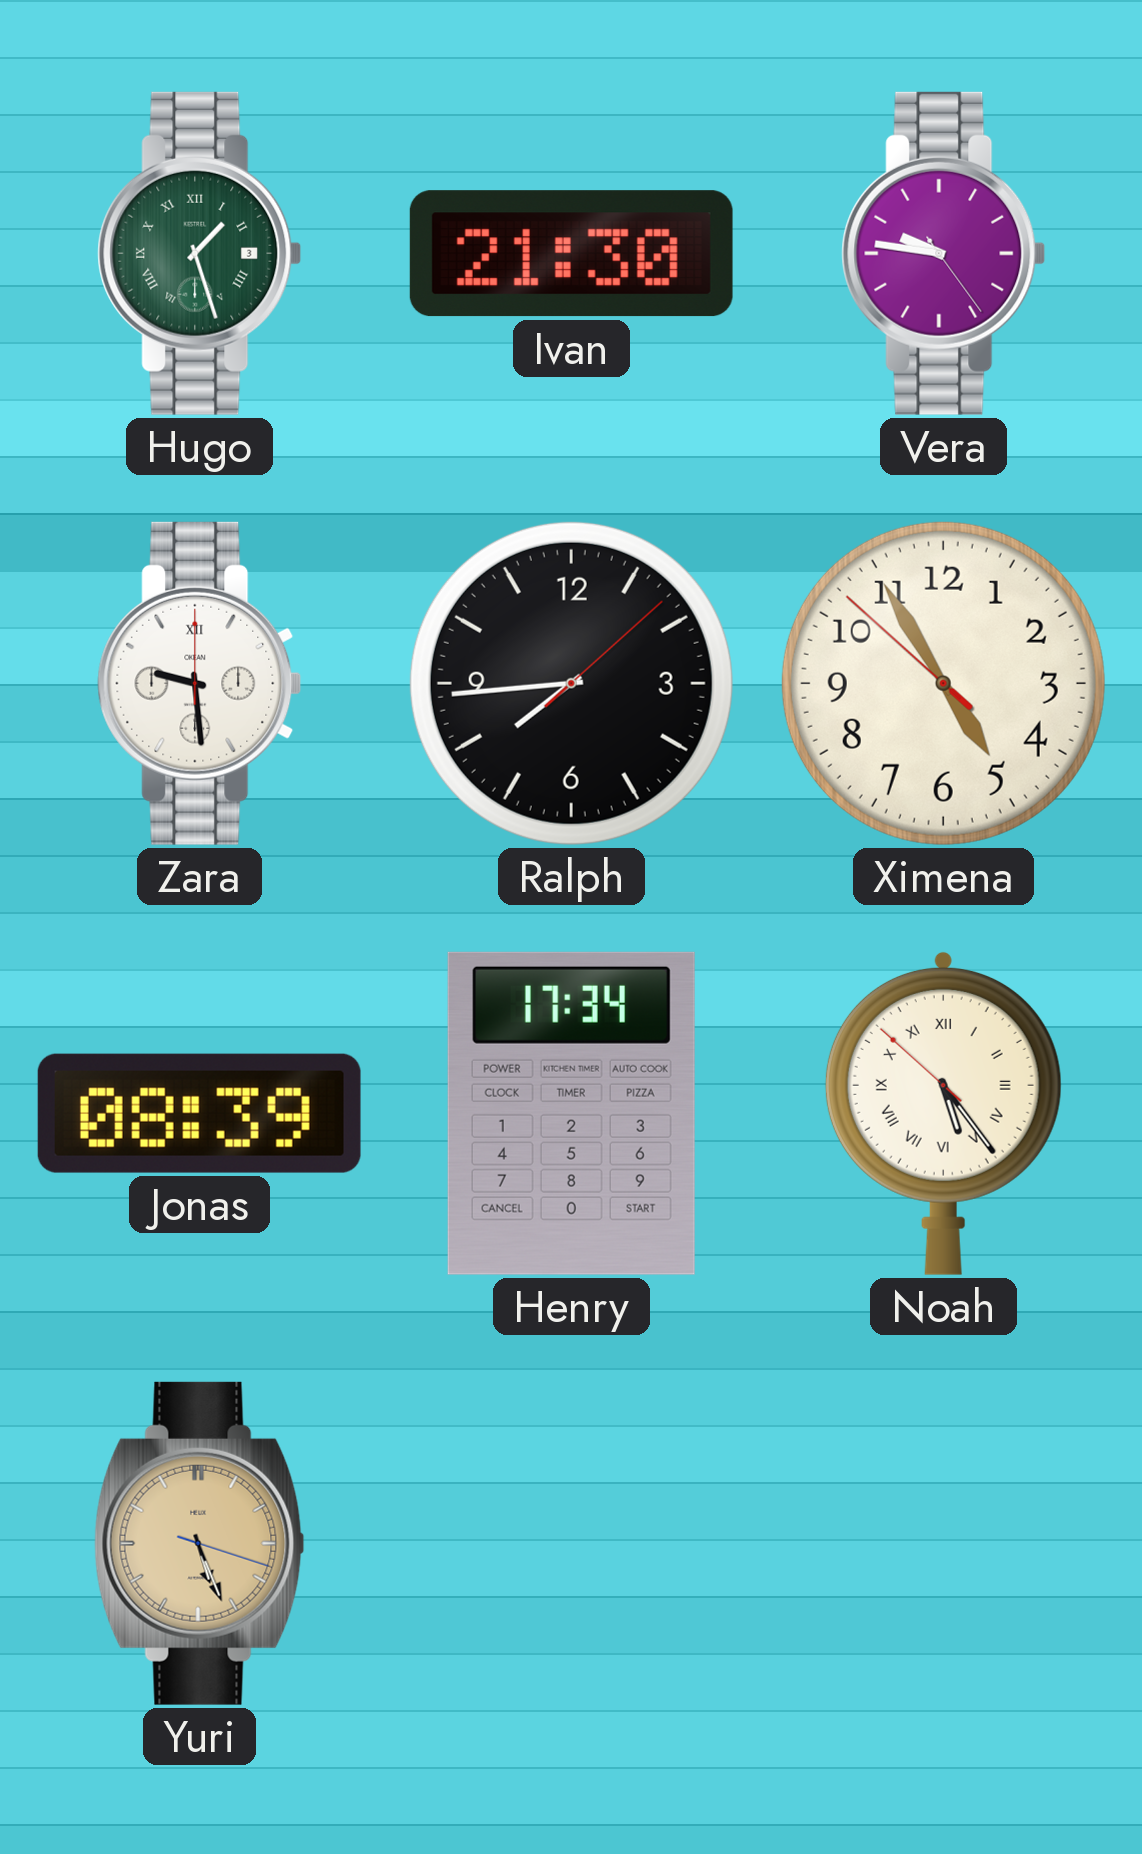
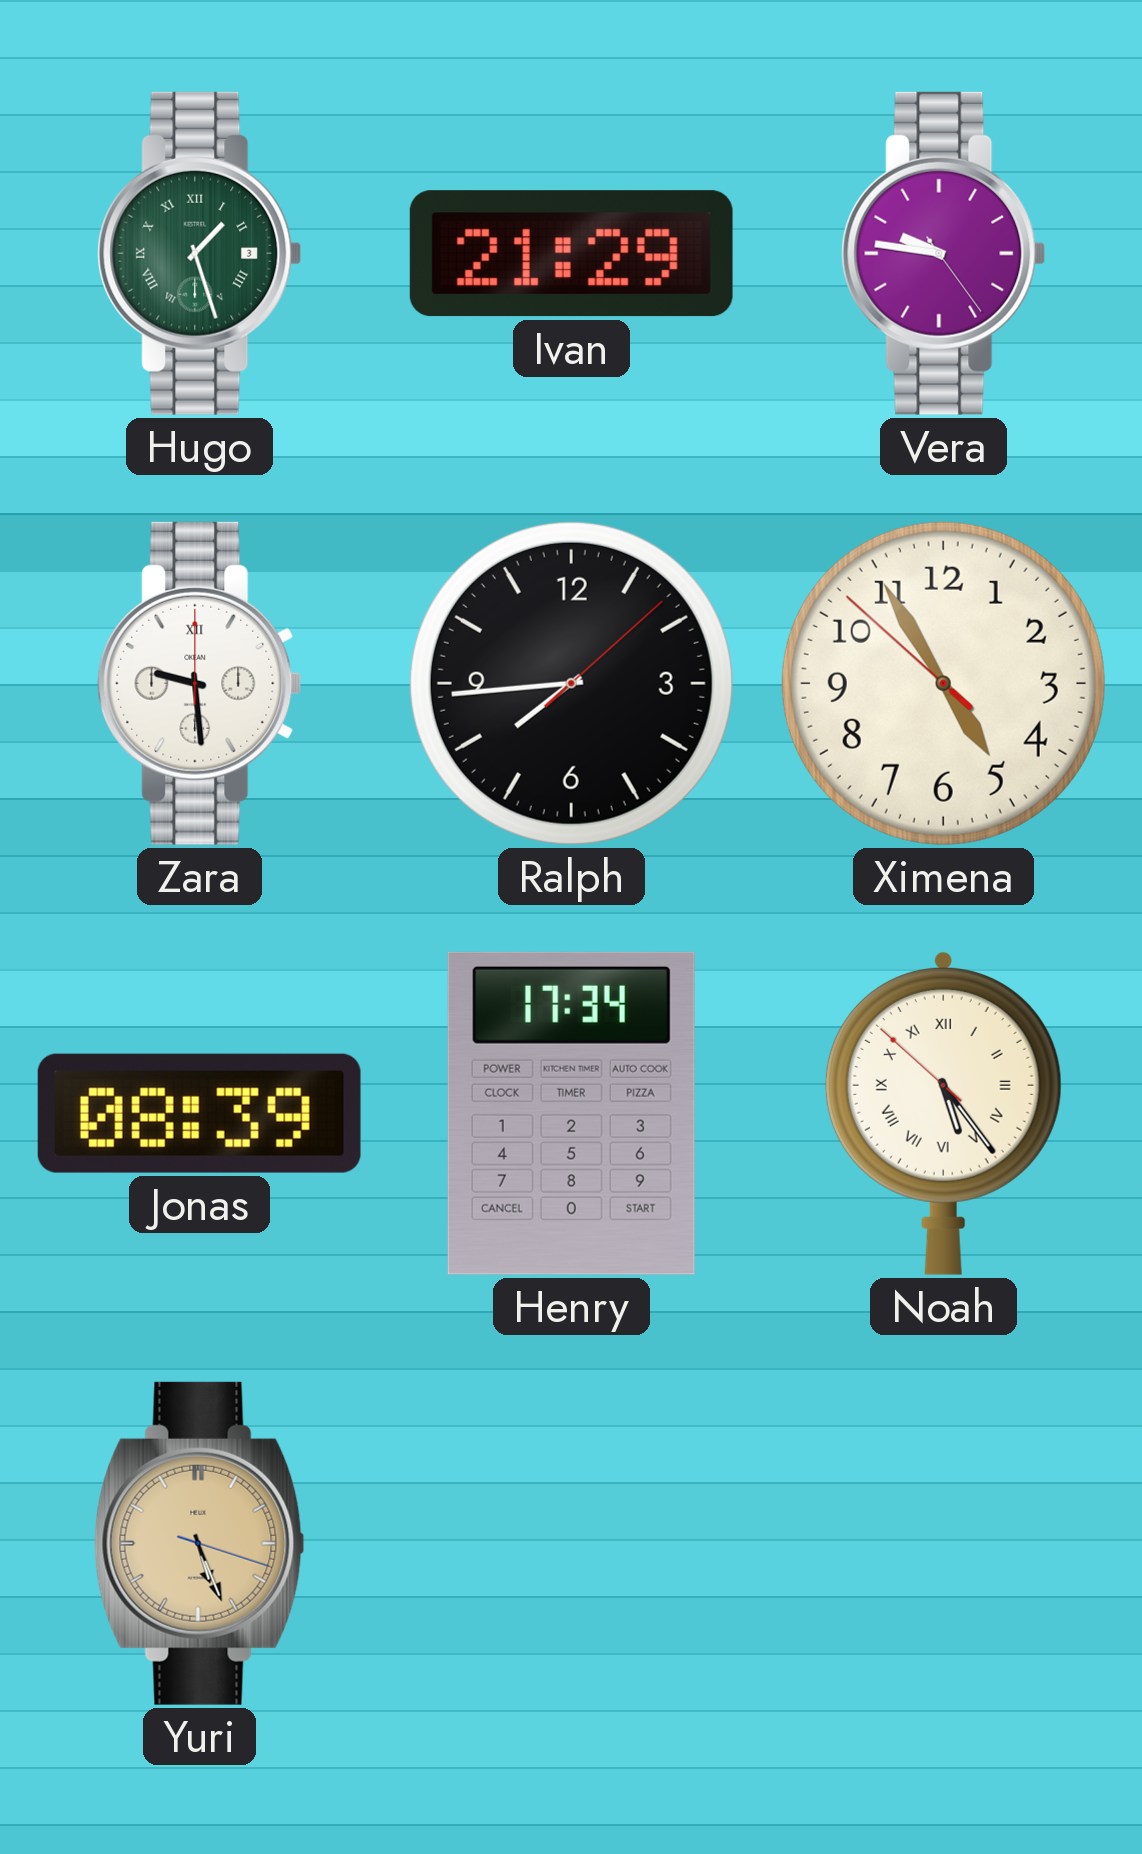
Ivan: 21:30 -> 21:29 (571, 254)
